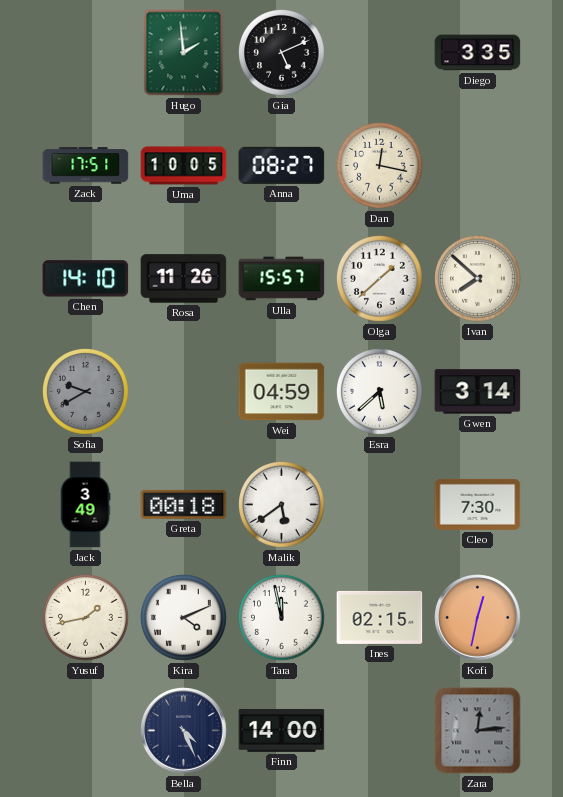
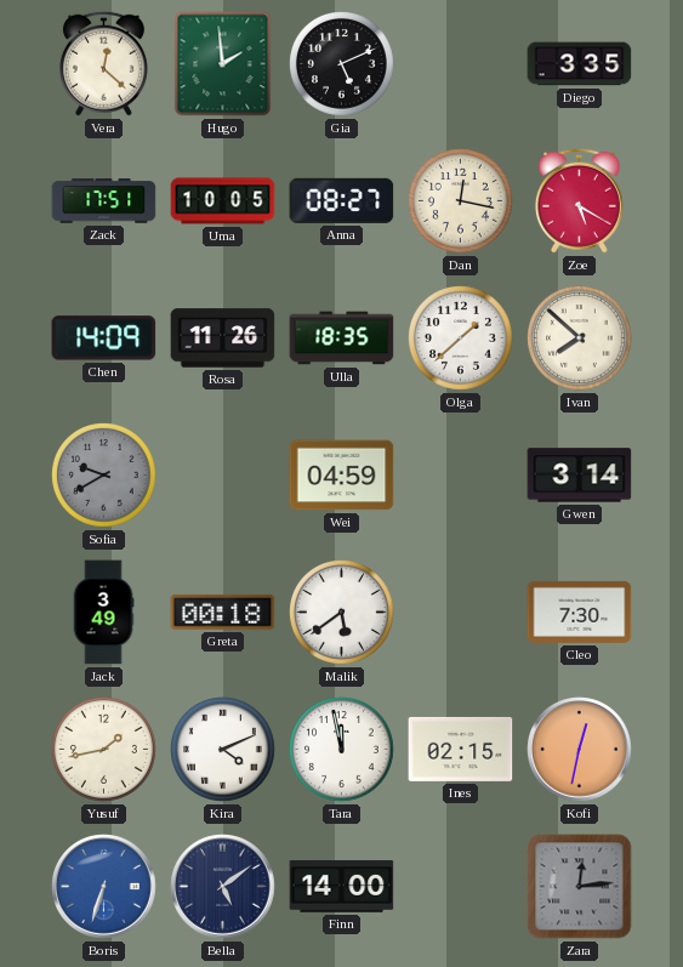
Vera: none -> 12:22 (103, 63)
Zoe: none -> 5:20 (579, 200)
Chen: 14:10 -> 14:09 (104, 339)
Ulla: 15:57 -> 18:35 (342, 339)
Esra: 5:38 -> none (380, 392)
Boris: none -> 6:33 (104, 887)
Bella: 4:26 -> 5:09 (223, 887)
